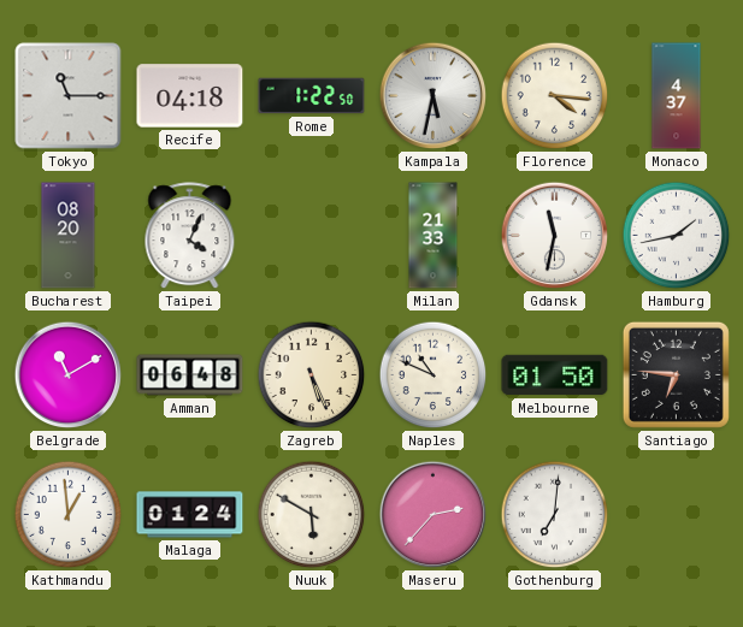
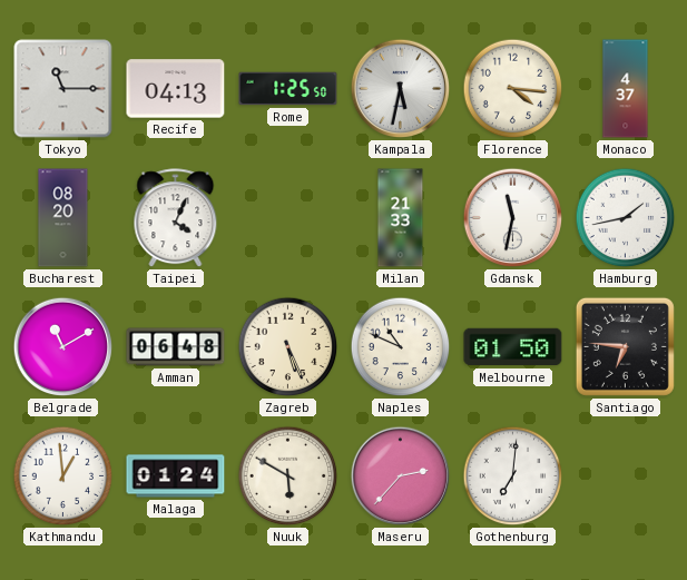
Recife: 04:18 -> 04:13 (176, 89)
Rome: 1:22 -> 1:25 (288, 89)
